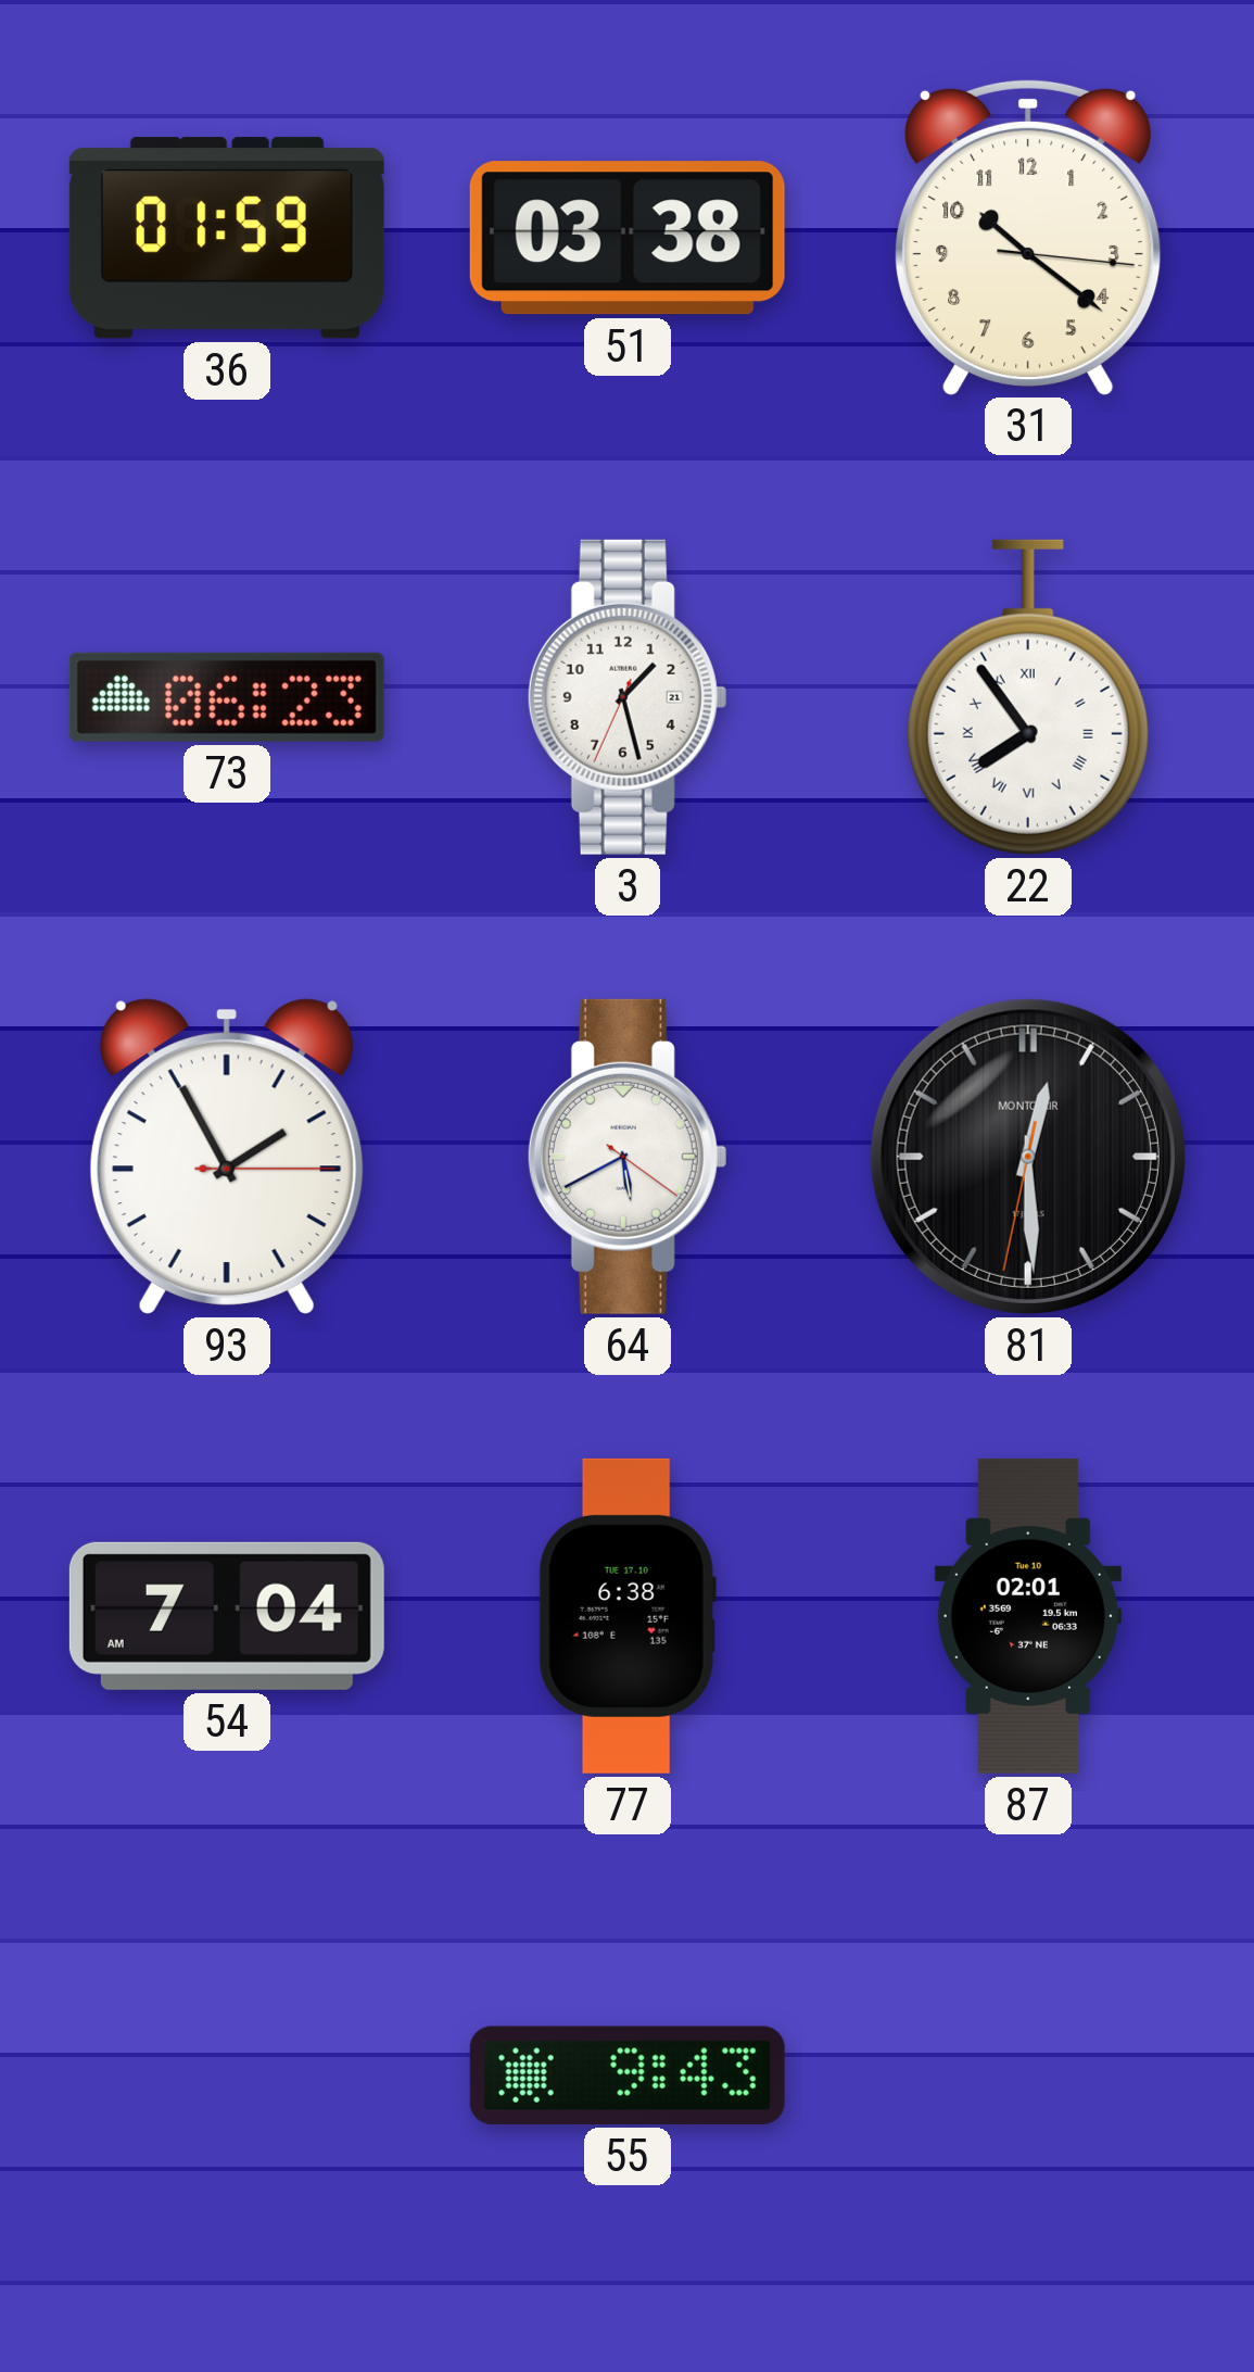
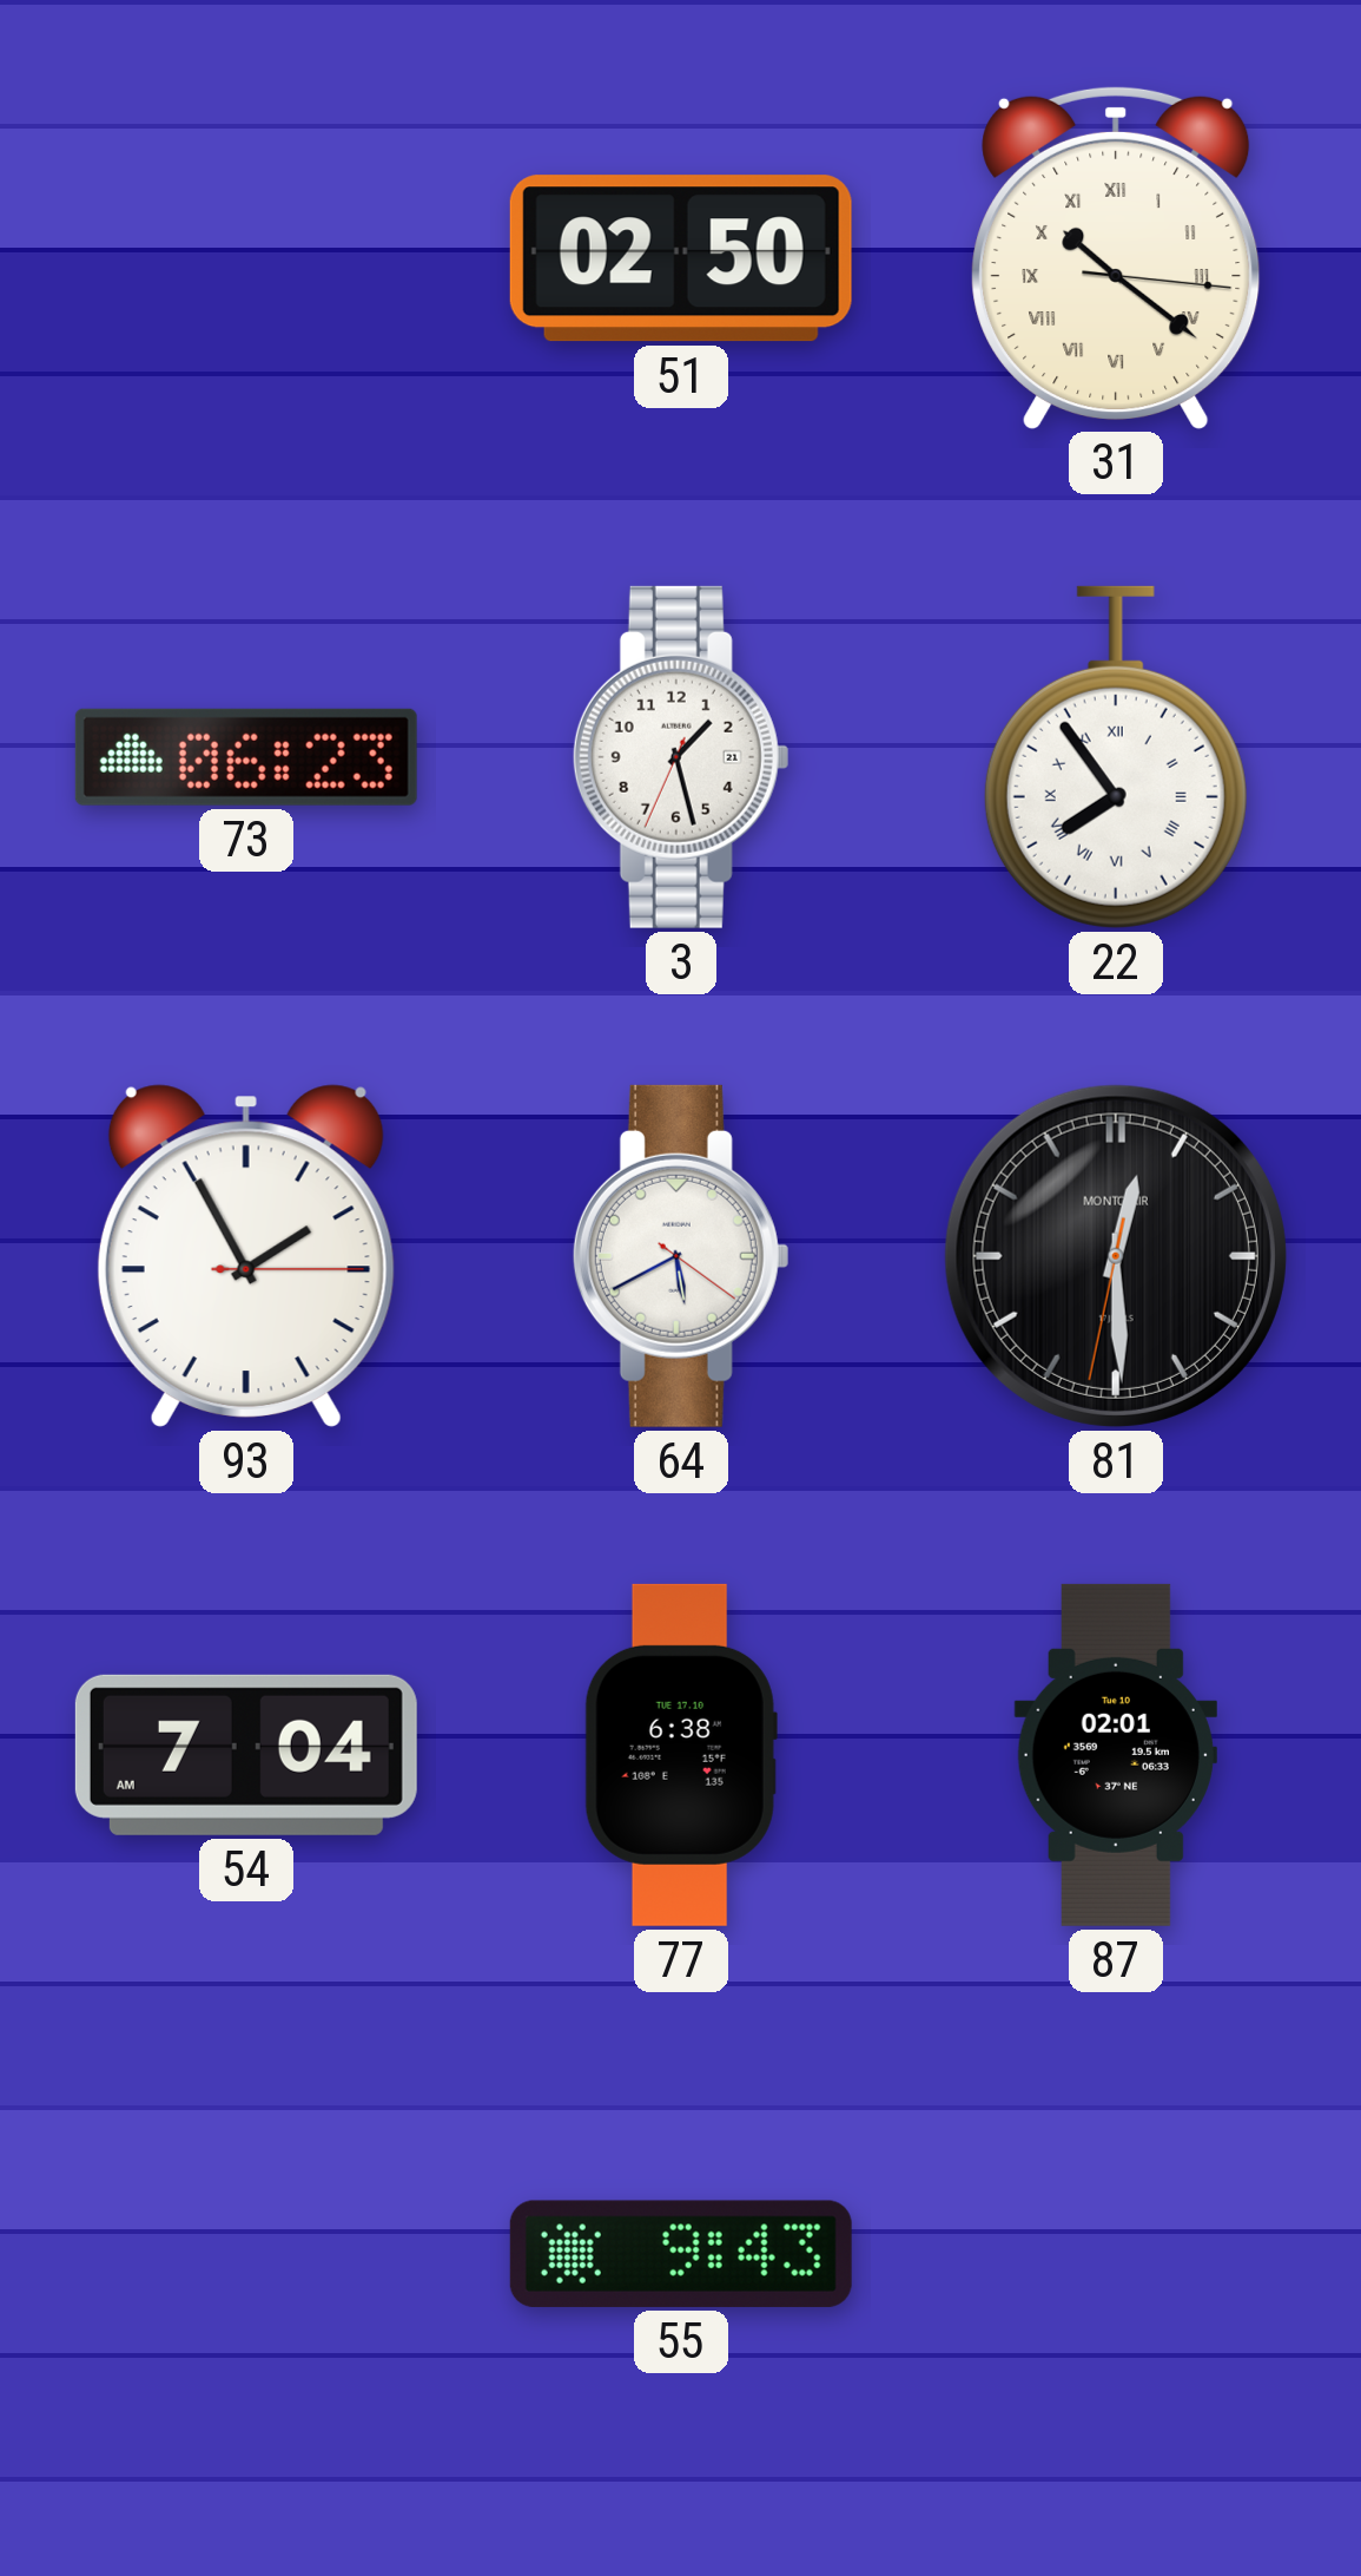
36: 01:59 -> none (227, 238)
51: 03:38 -> 02:50 (681, 258)
31 numerals: Arabic -> Roman (1116, 257)
